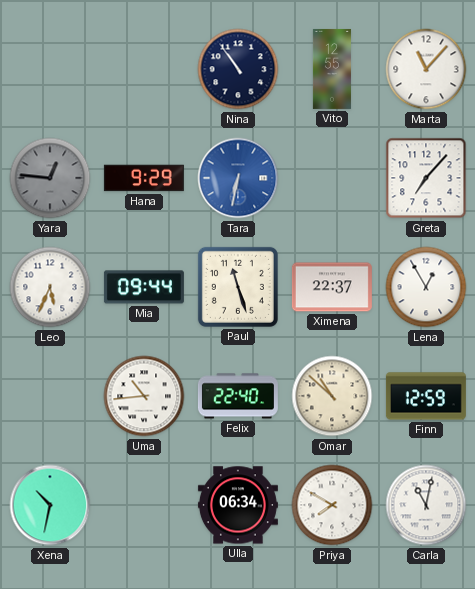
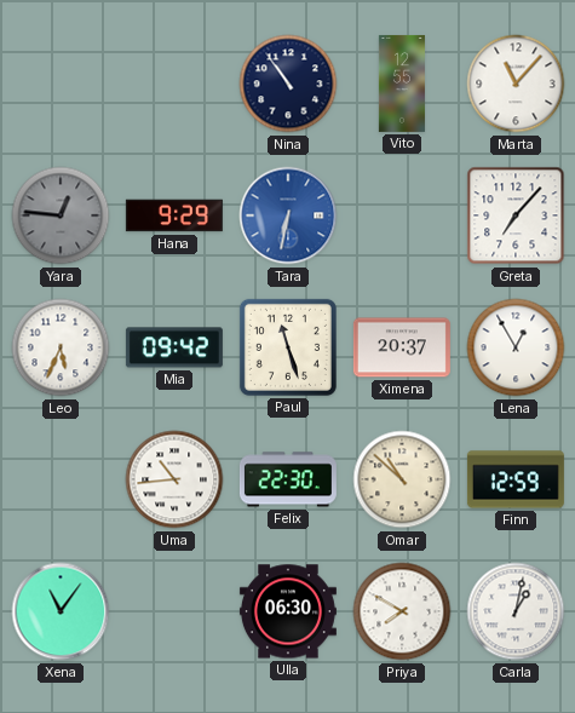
Mia: 09:44 -> 09:42 (174, 347)
Ximena: 22:37 -> 20:37 (402, 347)
Felix: 22:40 -> 22:30 (288, 479)
Xena: 10:32 -> 11:06 (61, 611)
Ulla: 06:34 -> 06:30 (288, 611)
Carla: 11:02 -> 1:02 (516, 611)
